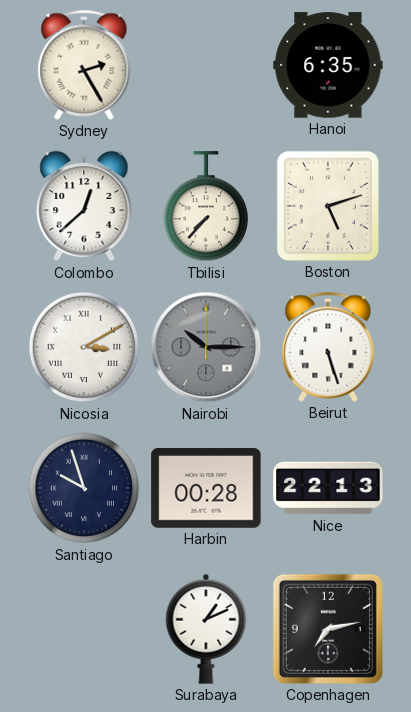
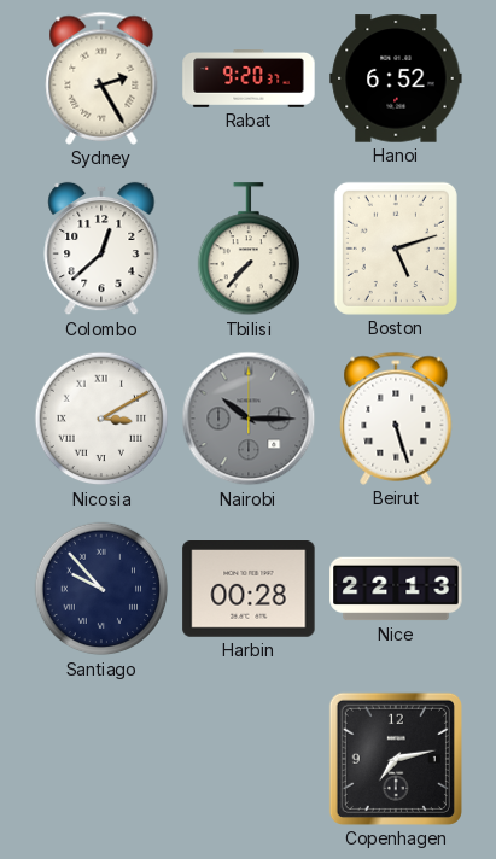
Rabat: none -> 9:20 (249, 80)
Hanoi: 6:35 -> 6:52 (396, 78)
Santiago: 9:57 -> 9:53 (101, 589)
Surabaya: 1:11 -> none (206, 629)
